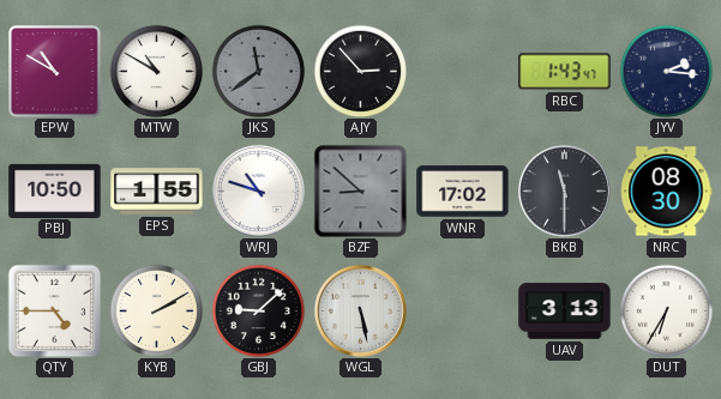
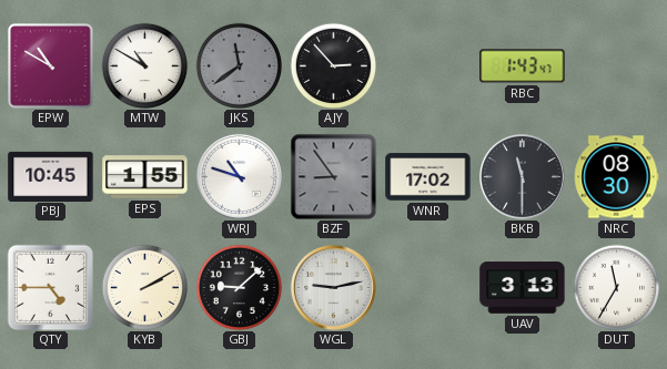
JYV: 2:16 -> none (666, 71)
PBJ: 10:50 -> 10:45 (51, 176)
BZF: 8:52 -> 8:54 (333, 176)
WGL: 5:28 -> 9:13 (333, 287)
DUT: 6:35 -> 11:35 (616, 287)
